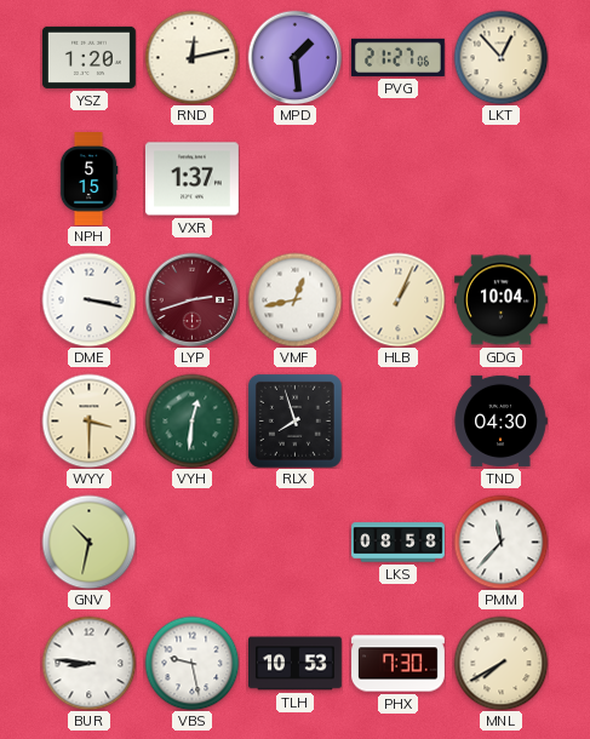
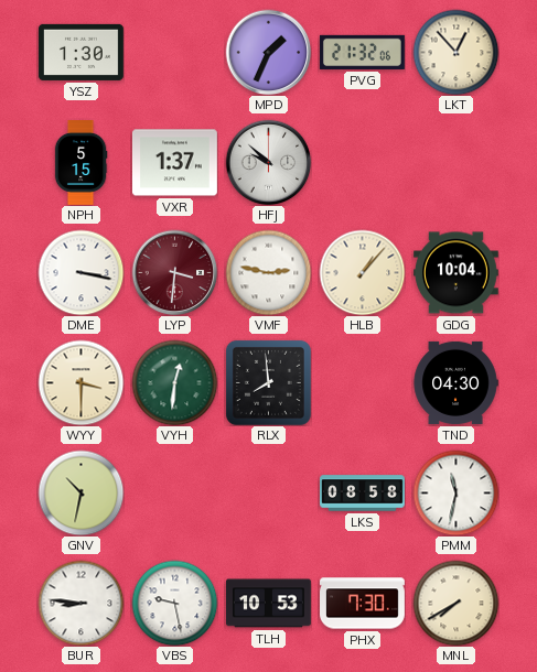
YSZ: 1:20 -> 1:30 (80, 52)
RND: 12:13 -> none (191, 57)
MPD: 1:29 -> 1:34 (268, 52)
PVG: 21:27 -> 21:32 (362, 52)
HFJ: none -> 9:52 (268, 162)
LYP: 2:42 -> 3:31 (174, 272)
VMF: 12:43 -> 2:47 (268, 272)
HLB: 1:04 -> 1:07 (362, 272)
RLX: 7:57 -> 7:59 (268, 382)
PMM: 11:37 -> 11:32 (455, 492)
